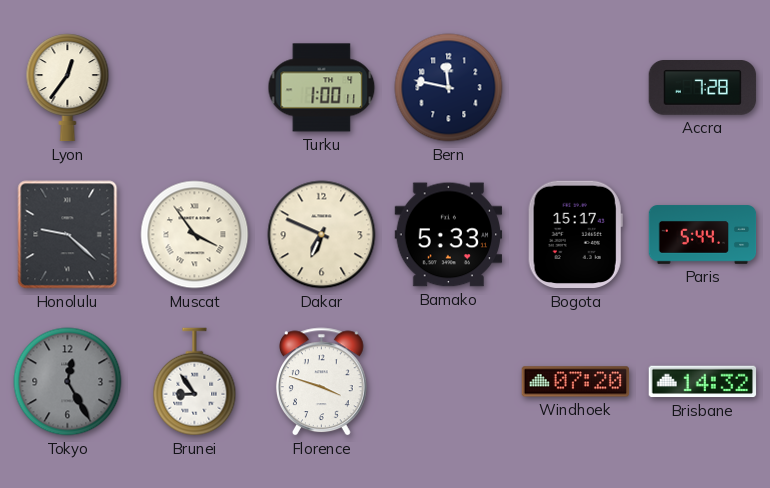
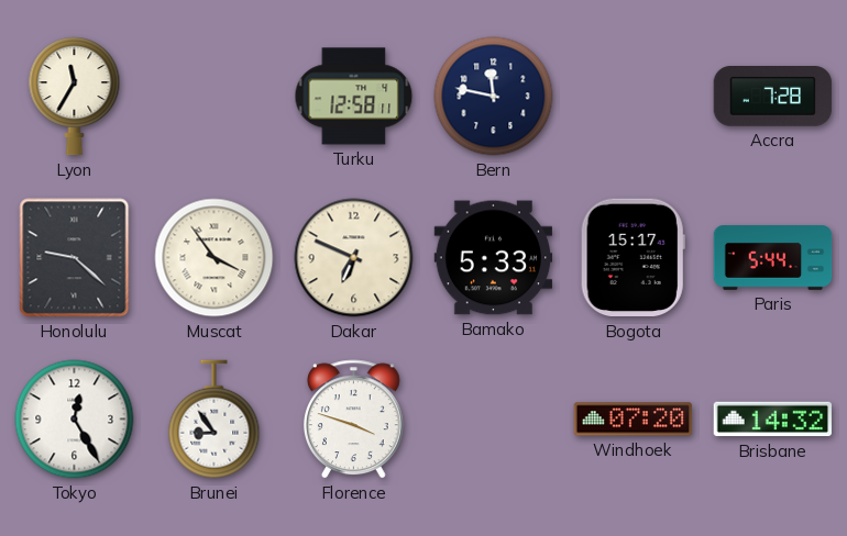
Lyon: 12:36 -> 11:35 (75, 97)
Turku: 1:00 -> 12:58 (354, 97)
Tokyo dial: grey -> white (75, 420)
